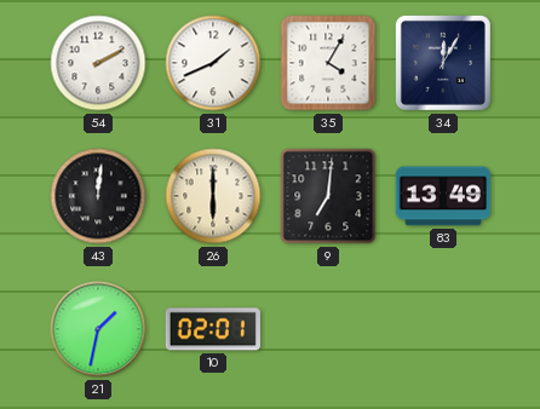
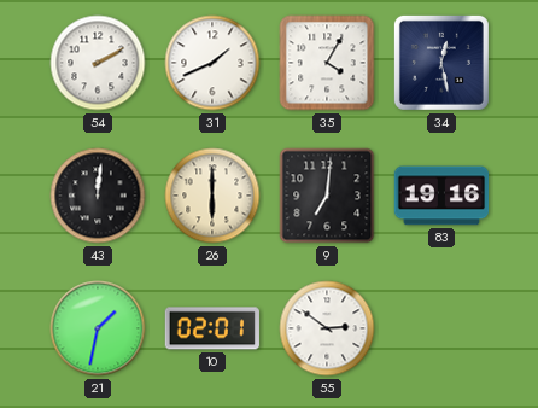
34: 12:05 -> 12:28 (441, 63)
83: 13:49 -> 19:16 (441, 196)
55: none -> 2:51 (327, 328)
